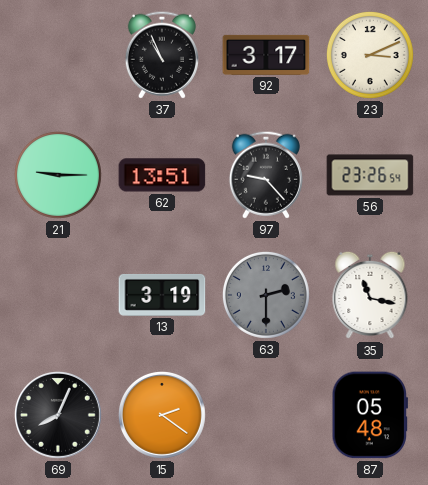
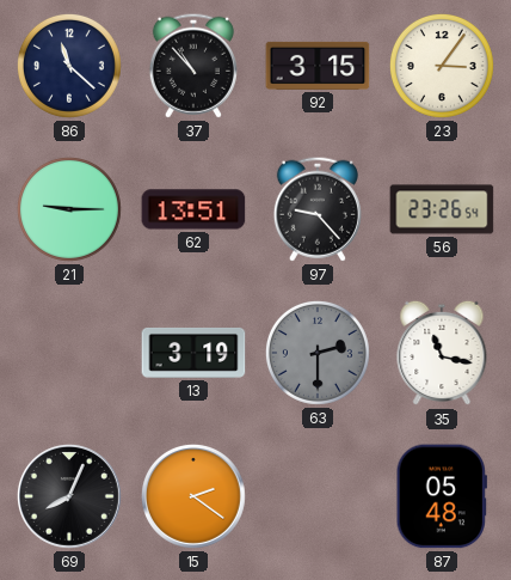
86: none -> 11:22 (69, 66)
37: 10:56 -> 10:53 (193, 66)
92: 3:17 -> 3:15 (318, 66)
23: 3:11 -> 3:06 (442, 66)
